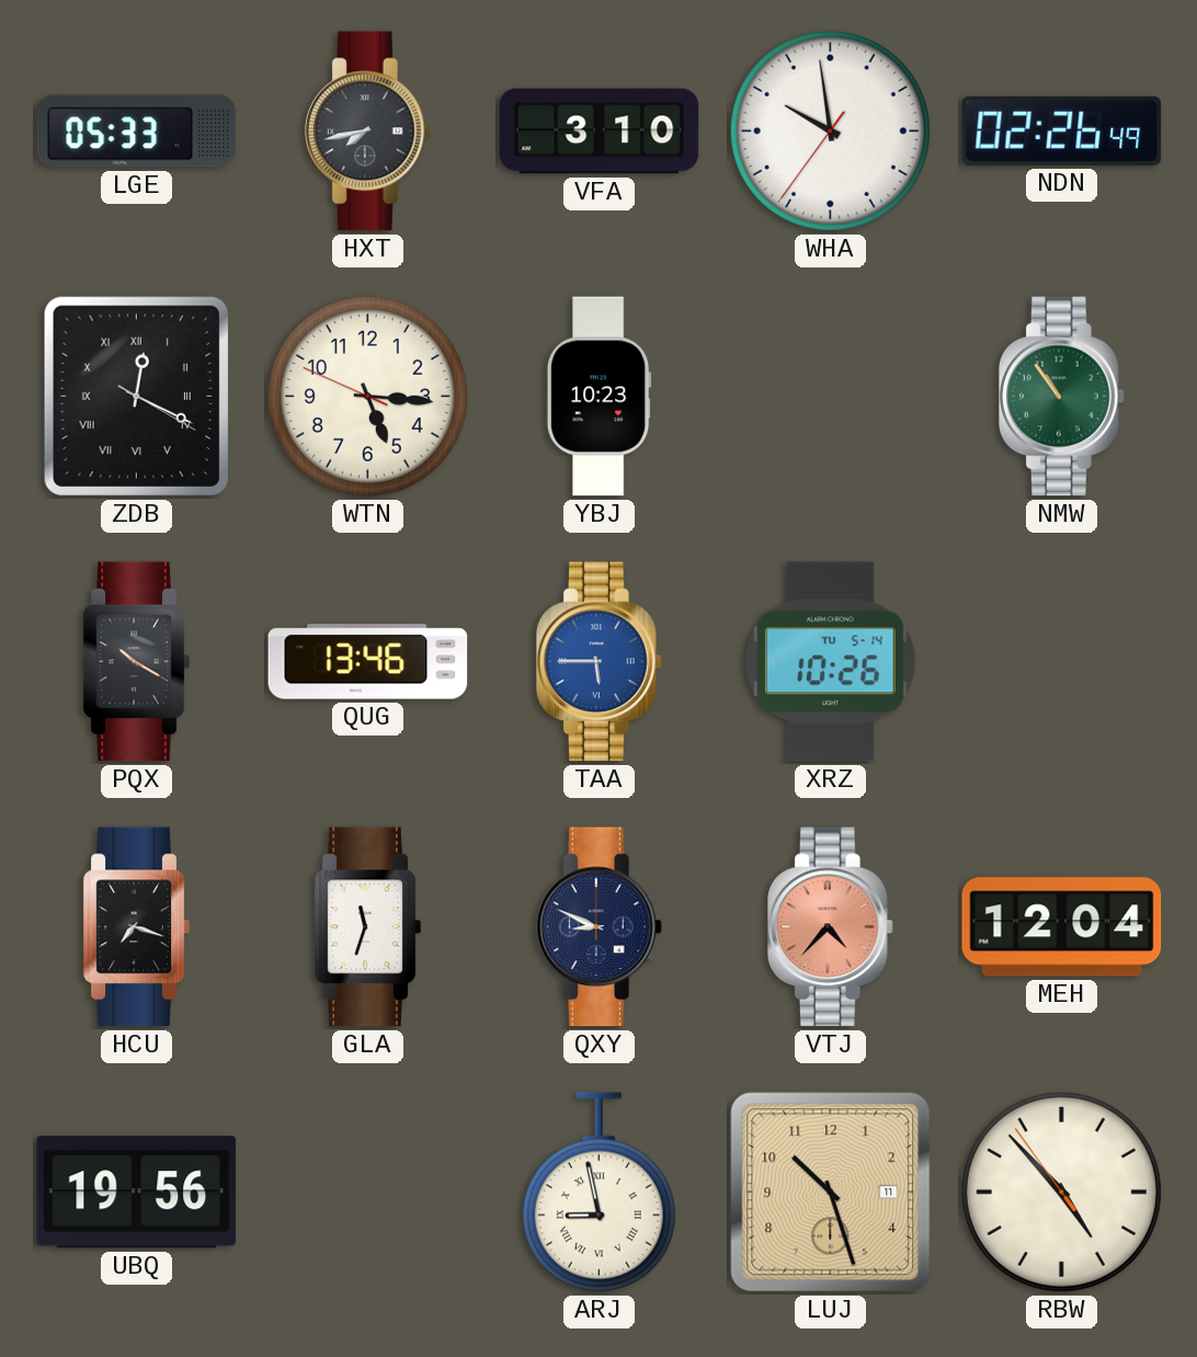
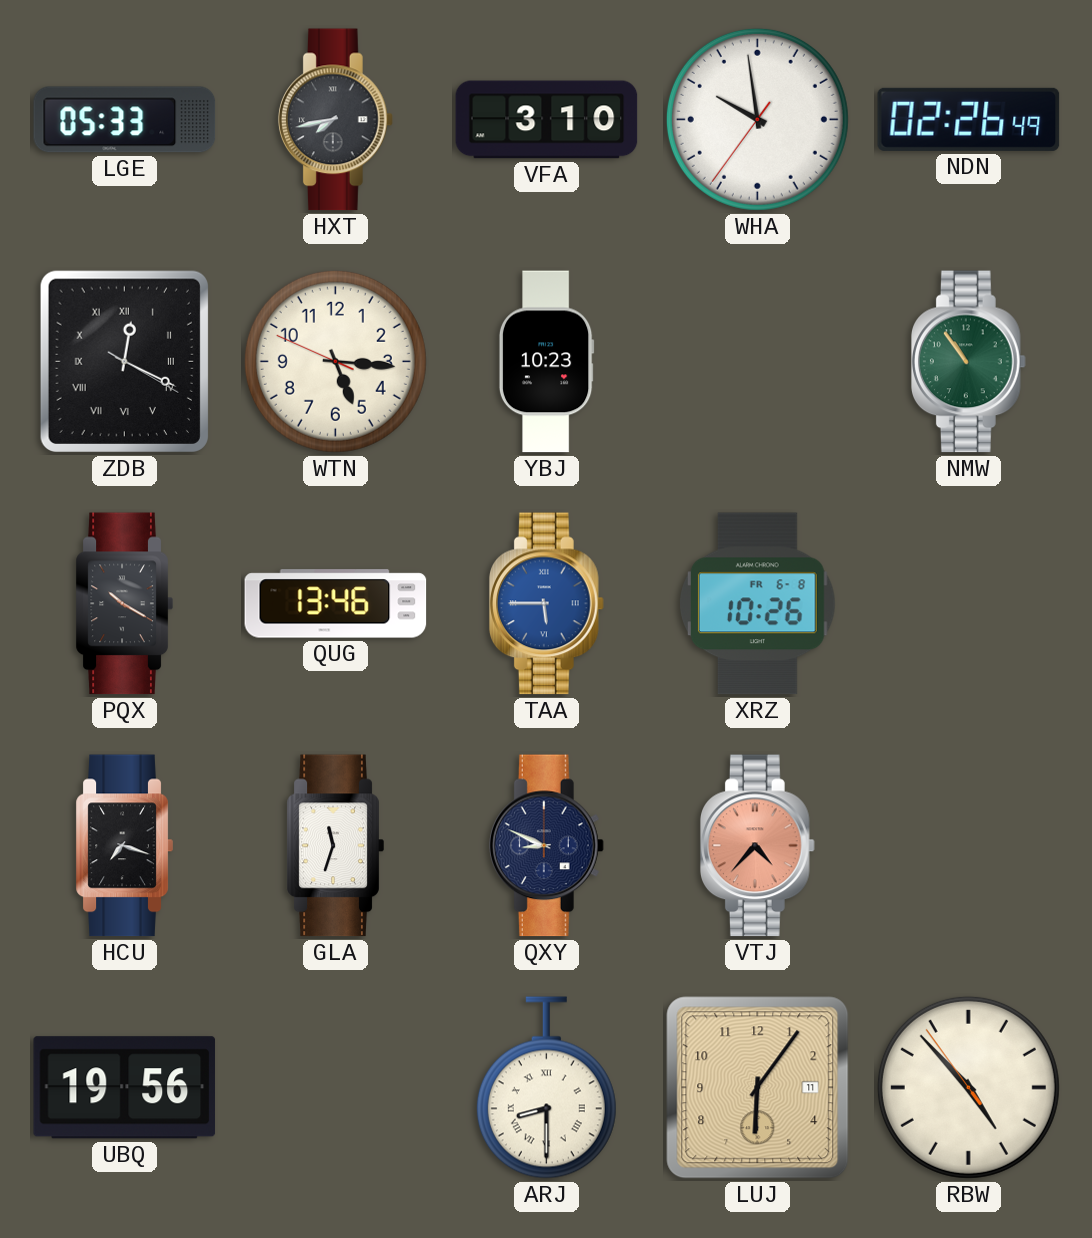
XRZ date: TU 5-14 -> FR 6-8 (757, 604)
MEH: 12:04 -> none (1062, 927)
ARJ: 8:58 -> 8:30 (546, 1088)
LUJ: 10:27 -> 6:06 (758, 1088)
